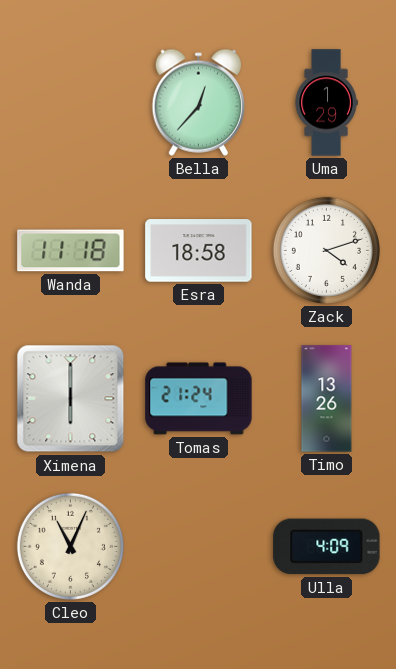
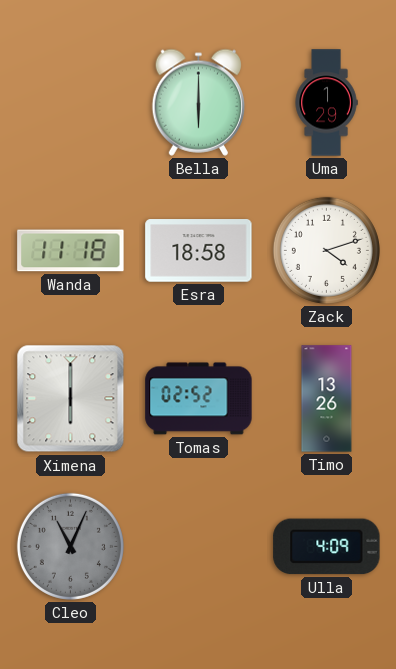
Bella: 12:37 -> 6:00 (198, 102)
Tomas: 21:24 -> 02:52 (199, 399)
Cleo dial: cream -> grey (70, 546)
